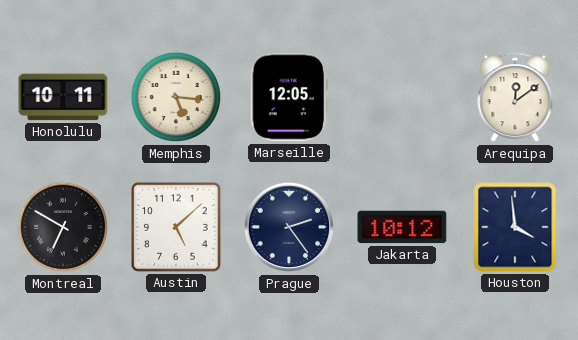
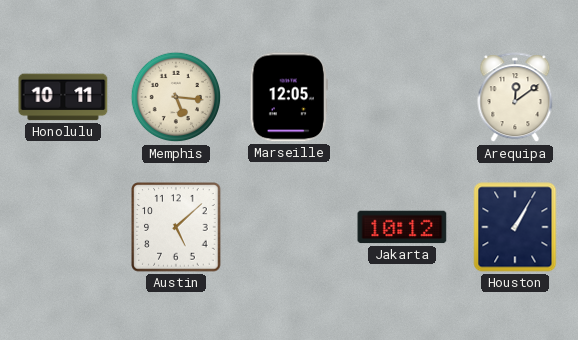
Montreal: 6:50 -> none (63, 227)
Prague: 2:24 -> none (289, 227)
Houston: 3:59 -> 1:05 (515, 227)
